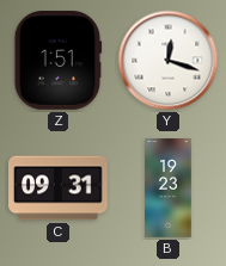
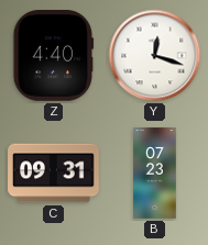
Z: 1:51 -> 4:40 (54, 56)
B: 19:23 -> 07:23 (155, 174)
